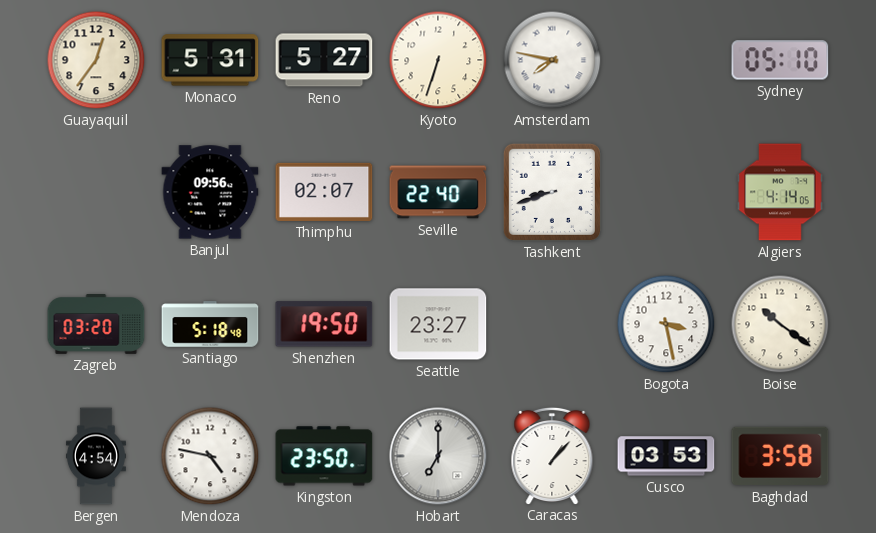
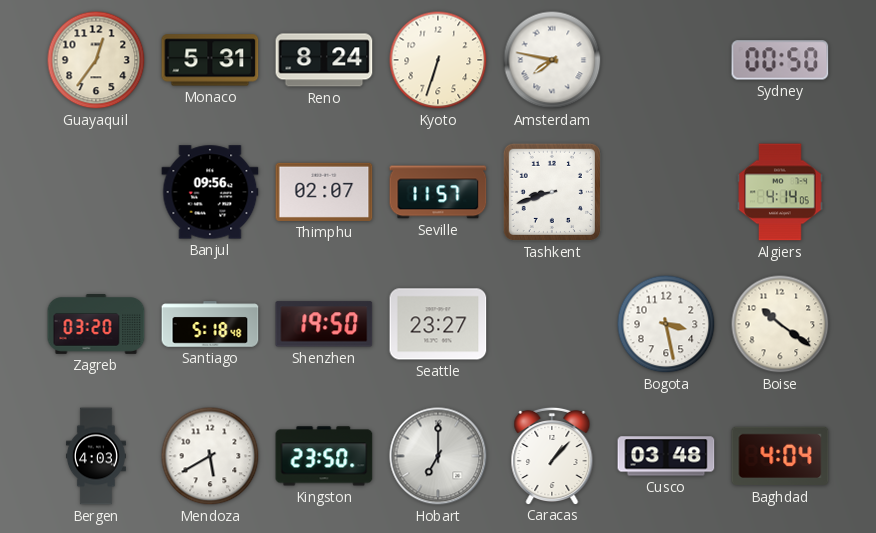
Reno: 5:27 -> 8:24 (324, 60)
Sydney: 05:10 -> 00:50 (780, 60)
Seville: 22:40 -> 11:57 (438, 192)
Bergen: 4:54 -> 4:03 (96, 456)
Mendoza: 4:47 -> 5:40 (210, 456)
Cusco: 03:53 -> 03:48 (666, 456)
Baghdad: 3:58 -> 4:04 (780, 456)
